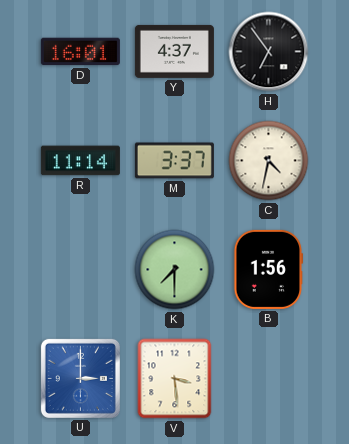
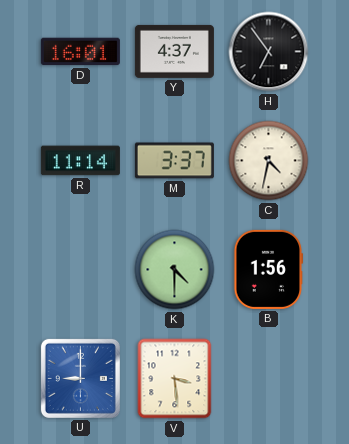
K: 7:30 -> 4:30 (175, 270)
U: 3:00 -> 9:00 (80, 378)
